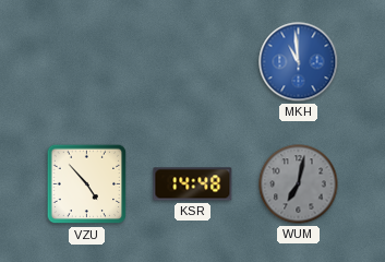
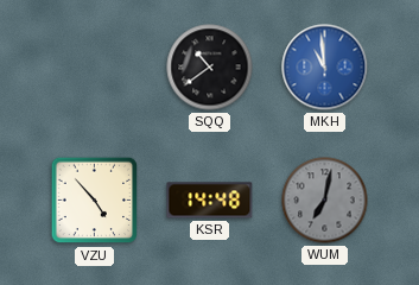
SQQ: none -> 10:39 (210, 68)
